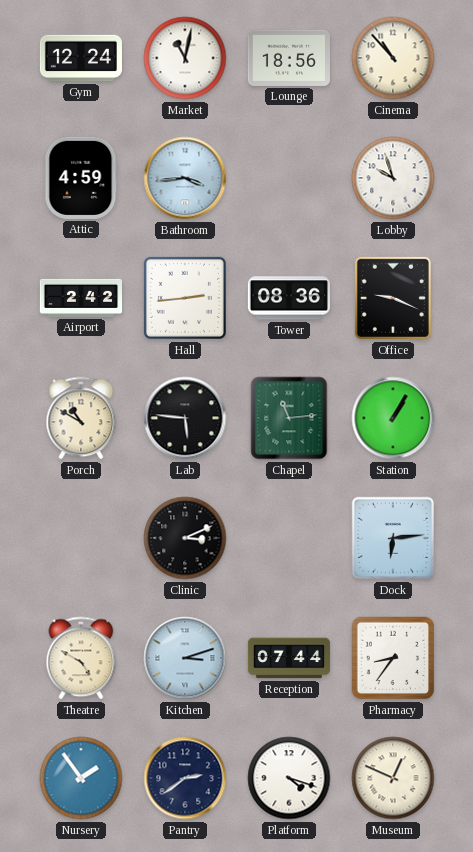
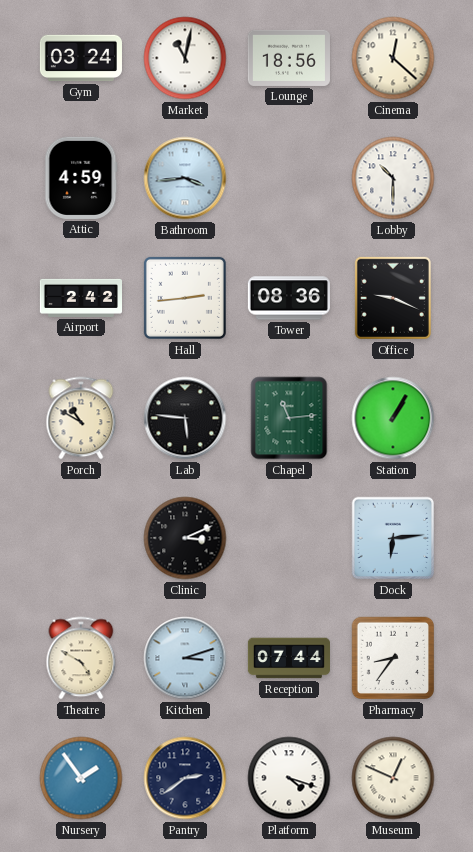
Gym: 12:24 -> 03:24 (81, 58)
Cinema: 10:53 -> 12:22 (393, 58)
Lobby: 9:57 -> 10:30 (393, 178)
